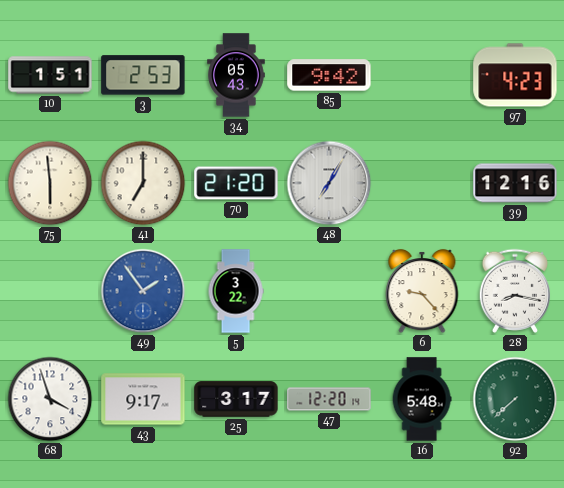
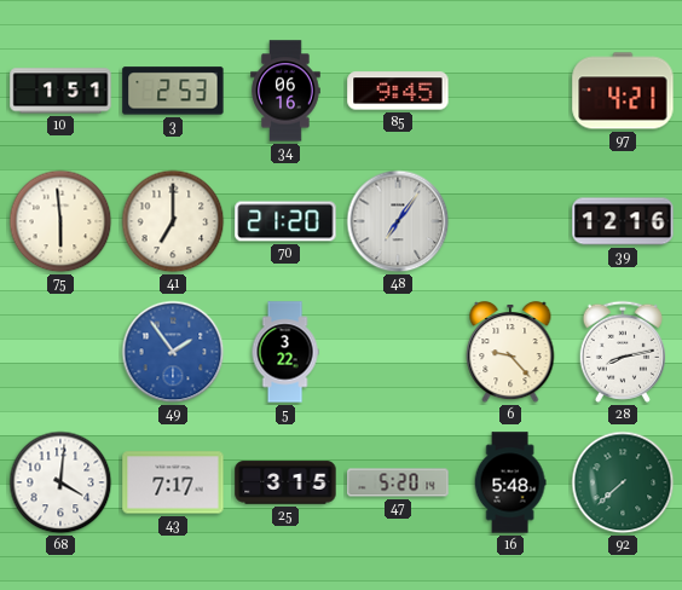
34: 05:43 -> 06:16 (285, 91)
85: 9:42 -> 9:45 (398, 91)
97: 4:23 -> 4:21 (623, 91)
48: 7:05 -> 7:06 (398, 221)
28: 8:17 -> 8:13 (622, 352)
68: 3:57 -> 4:01 (60, 482)
43: 9:17 -> 7:17 (173, 482)
25: 3:17 -> 3:15 (285, 482)
47: 12:20 -> 5:20 (398, 482)
